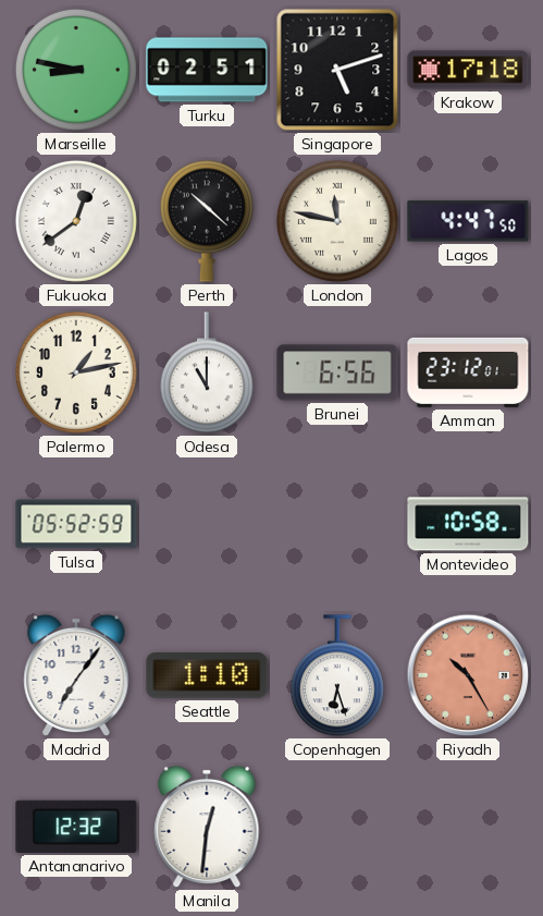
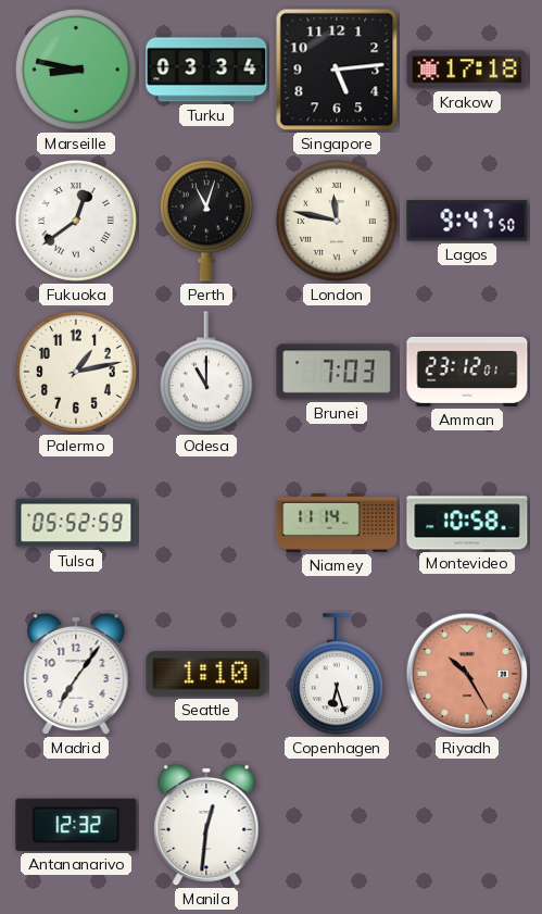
Turku: 02:51 -> 03:34 (206, 70)
Singapore: 5:12 -> 5:14 (337, 70)
Perth: 10:22 -> 11:03 (206, 221)
Lagos: 4:47 -> 9:47 (467, 221)
Brunei: 6:56 -> 7:03 (337, 372)
Niamey: none -> 11:14 (337, 524)
